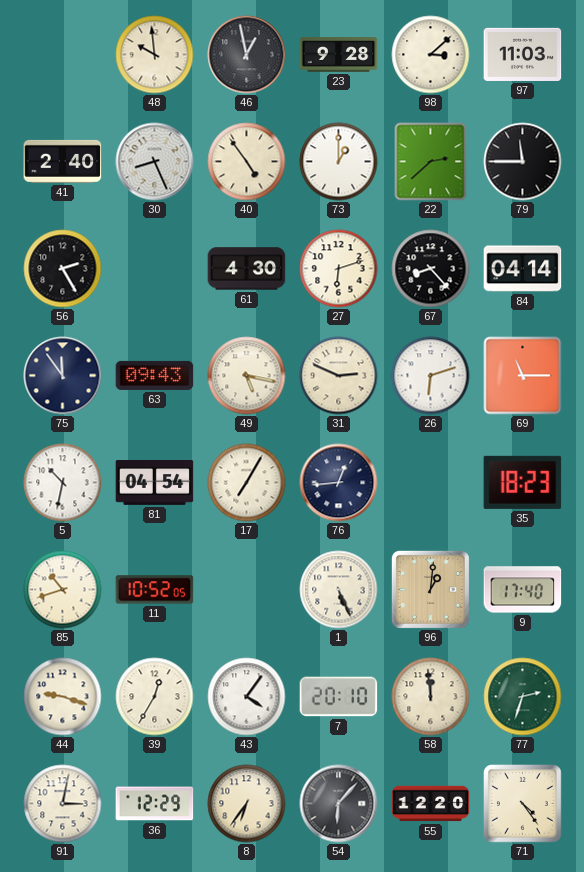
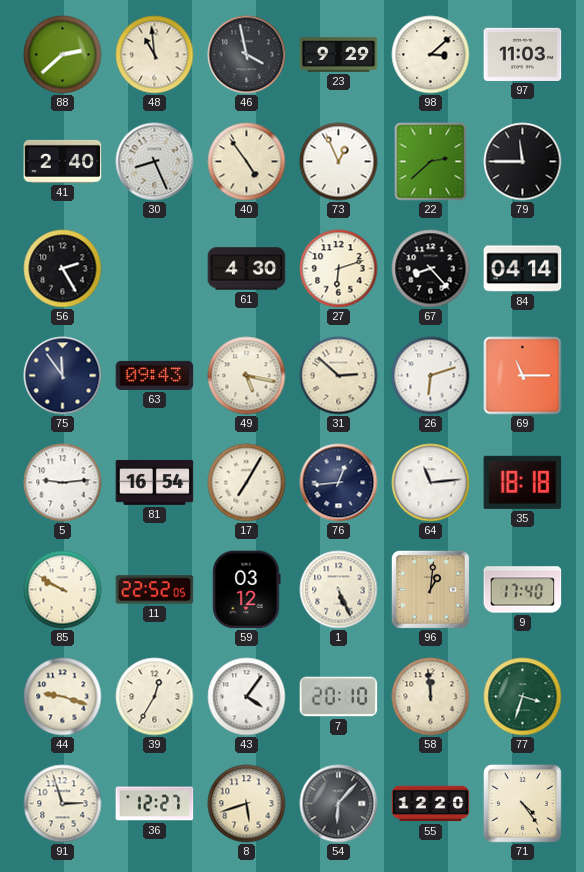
88: none -> 2:38 (63, 55)
48: 9:59 -> 10:59 (155, 55)
46: 12:58 -> 3:58 (247, 55)
23: 9:28 -> 9:29 (339, 55)
73: 1:00 -> 12:56 (339, 162)
31: 2:49 -> 2:52 (339, 376)
5: 10:32 -> 9:14 (63, 483)
81: 04:54 -> 16:54 (155, 483)
64: none -> 11:14 (431, 483)
35: 18:23 -> 18:18 (523, 482)
85: 10:42 -> 9:50 (63, 590)
11: 10:52 -> 22:52 (155, 590)
59: none -> 03:12 (247, 590)
77: 2:33 -> 3:33 (523, 697)
91: 3:02 -> 2:57 (63, 804)
36: 12:29 -> 12:27 (155, 804)
8: 6:36 -> 5:42 (247, 804)
